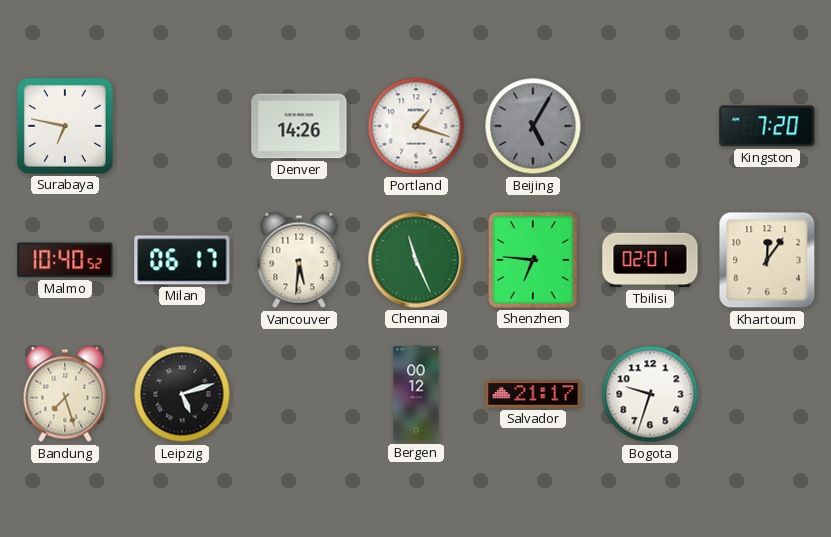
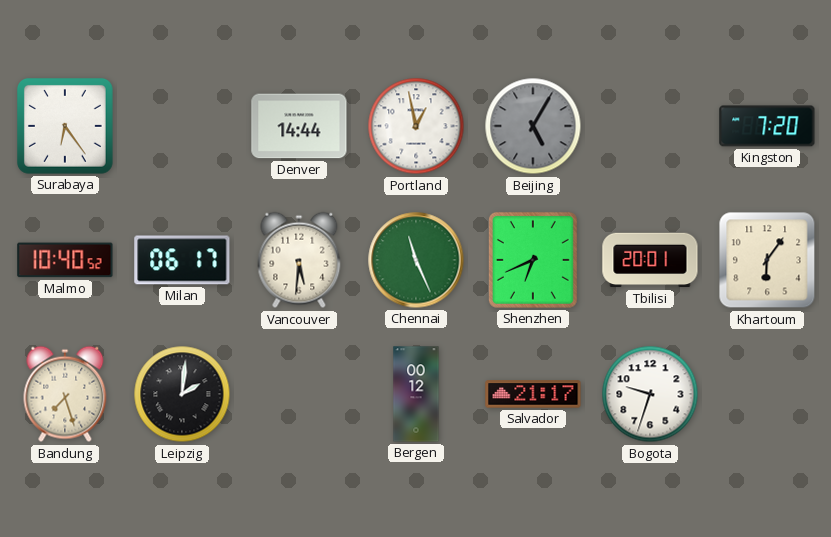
Surabaya: 6:47 -> 6:24 (65, 126)
Denver: 14:26 -> 14:44 (299, 126)
Portland: 1:18 -> 12:58 (416, 126)
Shenzhen: 6:46 -> 6:41 (533, 260)
Tbilisi: 02:01 -> 20:01 (650, 260)
Khartoum: 12:06 -> 6:06 (767, 260)
Leipzig: 5:12 -> 2:01 (182, 394)
